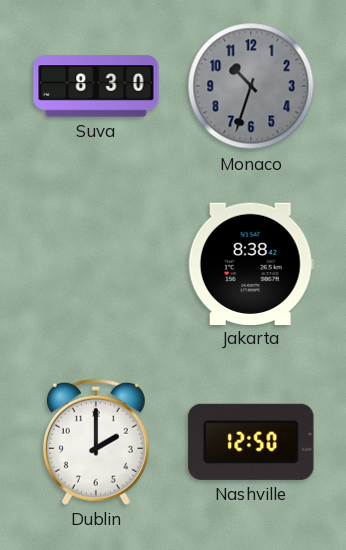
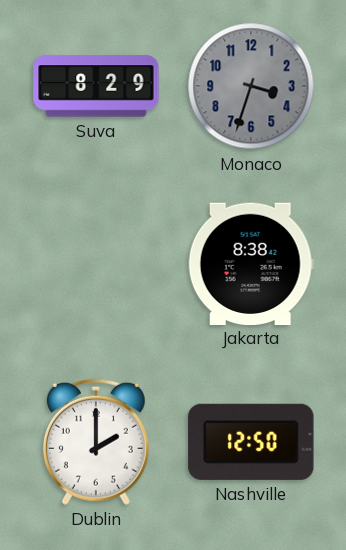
Suva: 8:30 -> 8:29 (96, 86)
Monaco: 10:33 -> 3:33 (251, 86)
